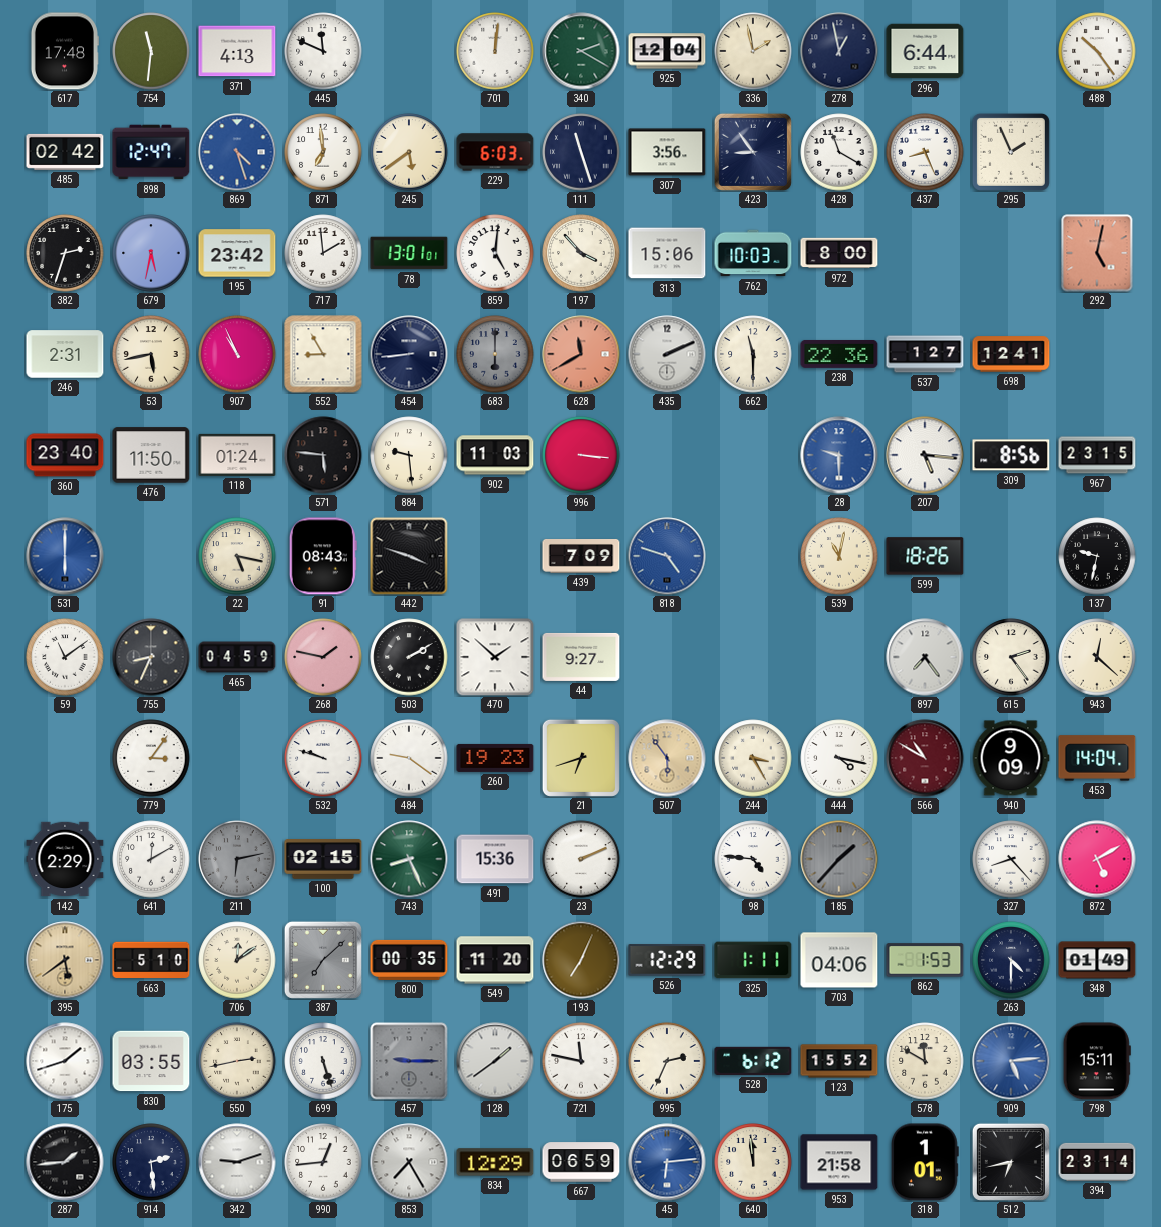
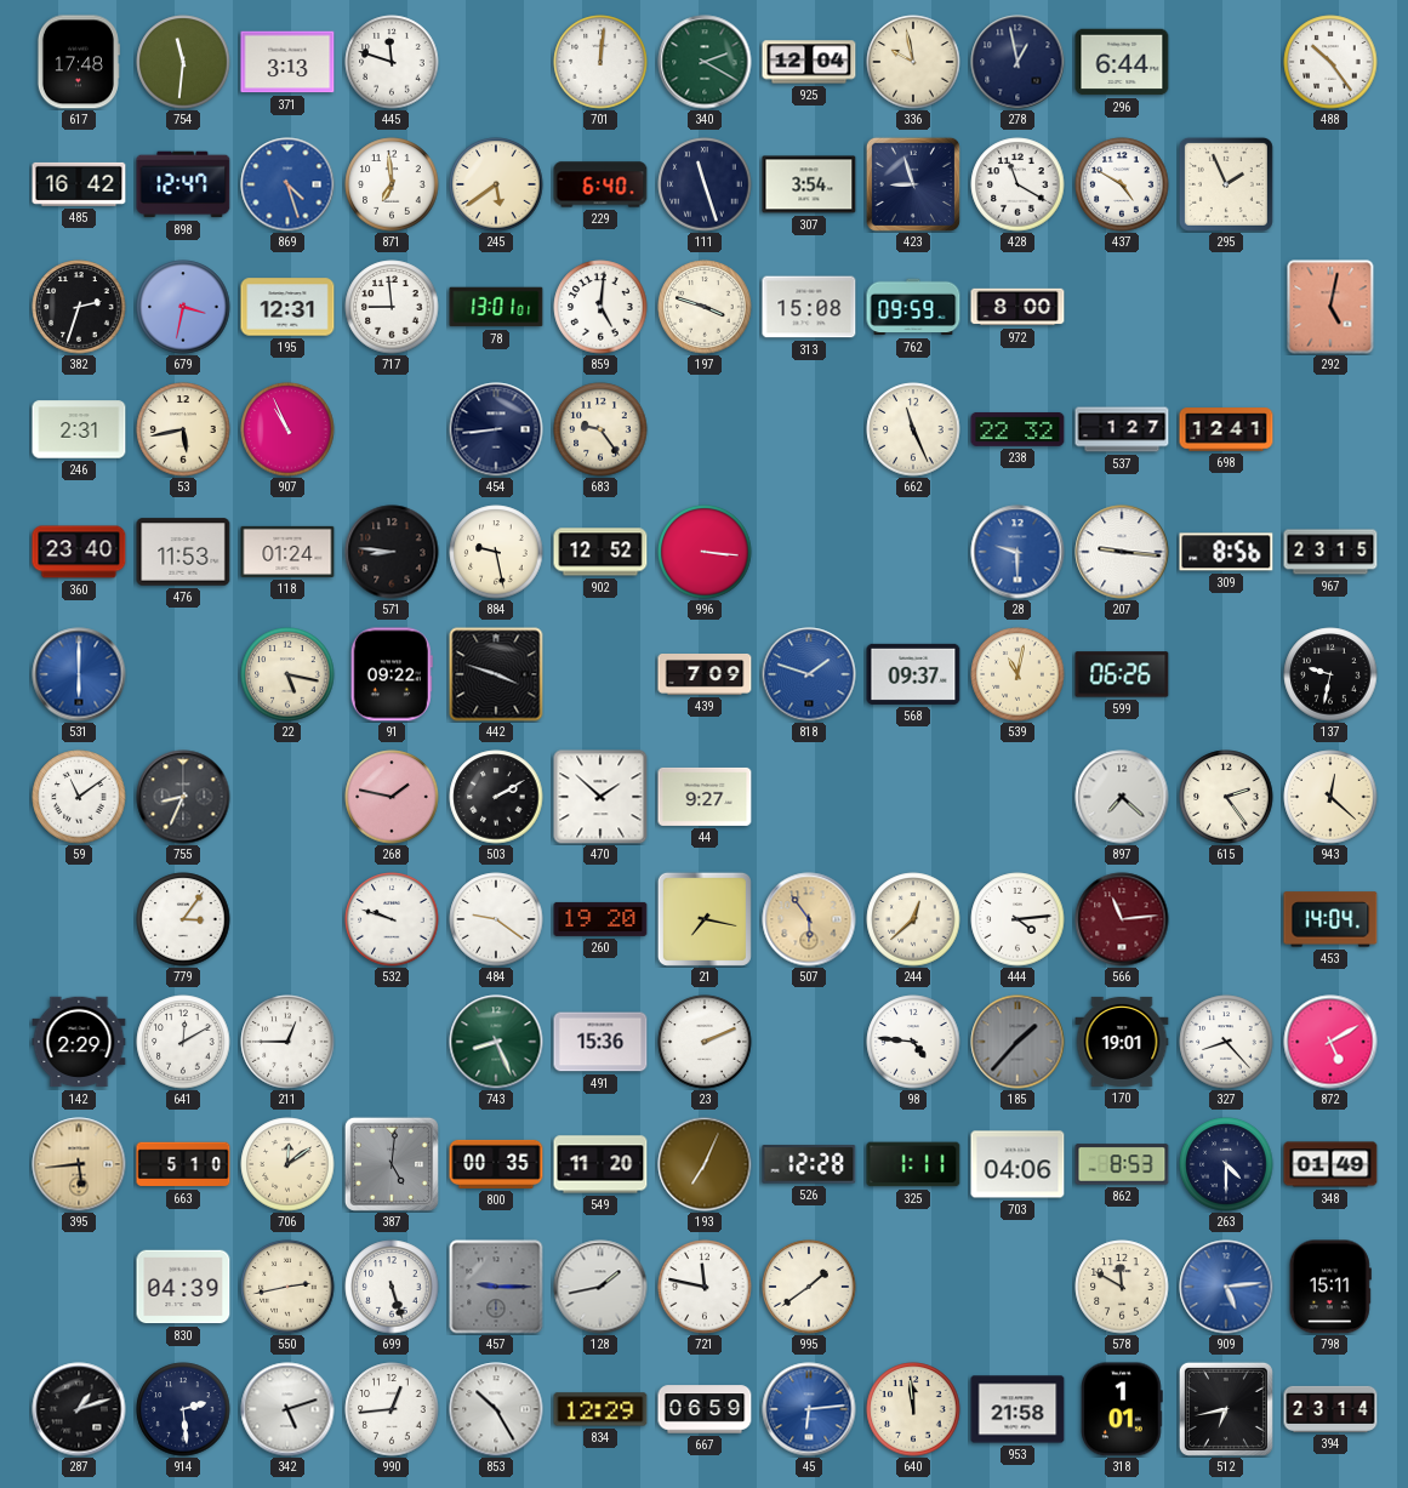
371: 4:13 -> 3:13 (287, 62)
445: 11:49 -> 11:48 (392, 62)
336: 1:58 -> 9:58 (913, 62)
485: 02:42 -> 16:42 (79, 184)
229: 6:03 -> 6:40 (600, 184)
307: 3:56 -> 3:54 (809, 184)
423: 8:54 -> 8:57 (913, 184)
437: 8:26 -> 4:50 (1122, 184)
679: 5:32 -> 3:32 (183, 307)
195: 23:42 -> 12:31 (287, 307)
717: 1:59 -> 8:59 (392, 307)
197: 3:53 -> 3:48 (705, 307)
313: 15:06 -> 15:08 (809, 307)
762: 10:03 -> 09:59 (913, 307)
552: 8:55 -> none (323, 354)
683: 6:00 -> 9:24 (600, 429)
683 dial: grey -> cream (600, 429)
628: 11:40 -> none (581, 354)
435: 2:11 -> none (667, 354)
662: 11:30 -> 11:26 (913, 429)
238: 22:36 -> 22:32 (1017, 429)
476: 11:50 -> 11:53 (183, 552)
571: 5:46 -> 8:46 (392, 552)
884: 9:29 -> 9:28 (496, 552)
902: 11:03 -> 12:52 (600, 552)
207: 5:16 -> 9:16 (1122, 552)
91: 08:43 -> 09:22 (392, 674)
818: 4:48 -> 1:48 (809, 674)
568: none -> 09:37 (913, 674)
599: 18:26 -> 06:26 (1122, 674)
465: 04:59 -> none (237, 657)
897: 7:24 -> 7:22 (1122, 797)
260: 19:23 -> 19:20 (600, 919)
21: 6:42 -> 7:17 (705, 919)
244: 3:25 -> 12:38 (913, 919)
444: 4:17 -> 4:14 (1017, 919)
566: 10:50 -> 11:14 (1122, 919)
940: 9:09 -> none (1011, 758)
211: 6:13 -> 12:45 (287, 1042)
211 dial: grey -> white (287, 1042)
100: 02:15 -> none (323, 859)
170: none -> 19:01 (1122, 1042)
395: 5:39 -> 5:44 (79, 1164)
387: 7:08 -> 5:01 (392, 1164)
526: 12:29 -> 12:28 (809, 1164)
862: 1:53 -> 8:53 (1122, 1164)
175: 1:42 -> none (65, 1061)
830: 03:55 -> 04:39 (183, 1287)
128: 1:39 -> 1:43 (600, 1287)
995: 2:34 -> 1:39 (809, 1287)
528: 6:12 -> none (753, 1061)
123: 15:52 -> none (839, 1061)
287: 1:44 -> 1:12 (79, 1409)
342: 9:12 -> 5:12 (287, 1409)
853: 7:25 -> 10:25 (496, 1409)
